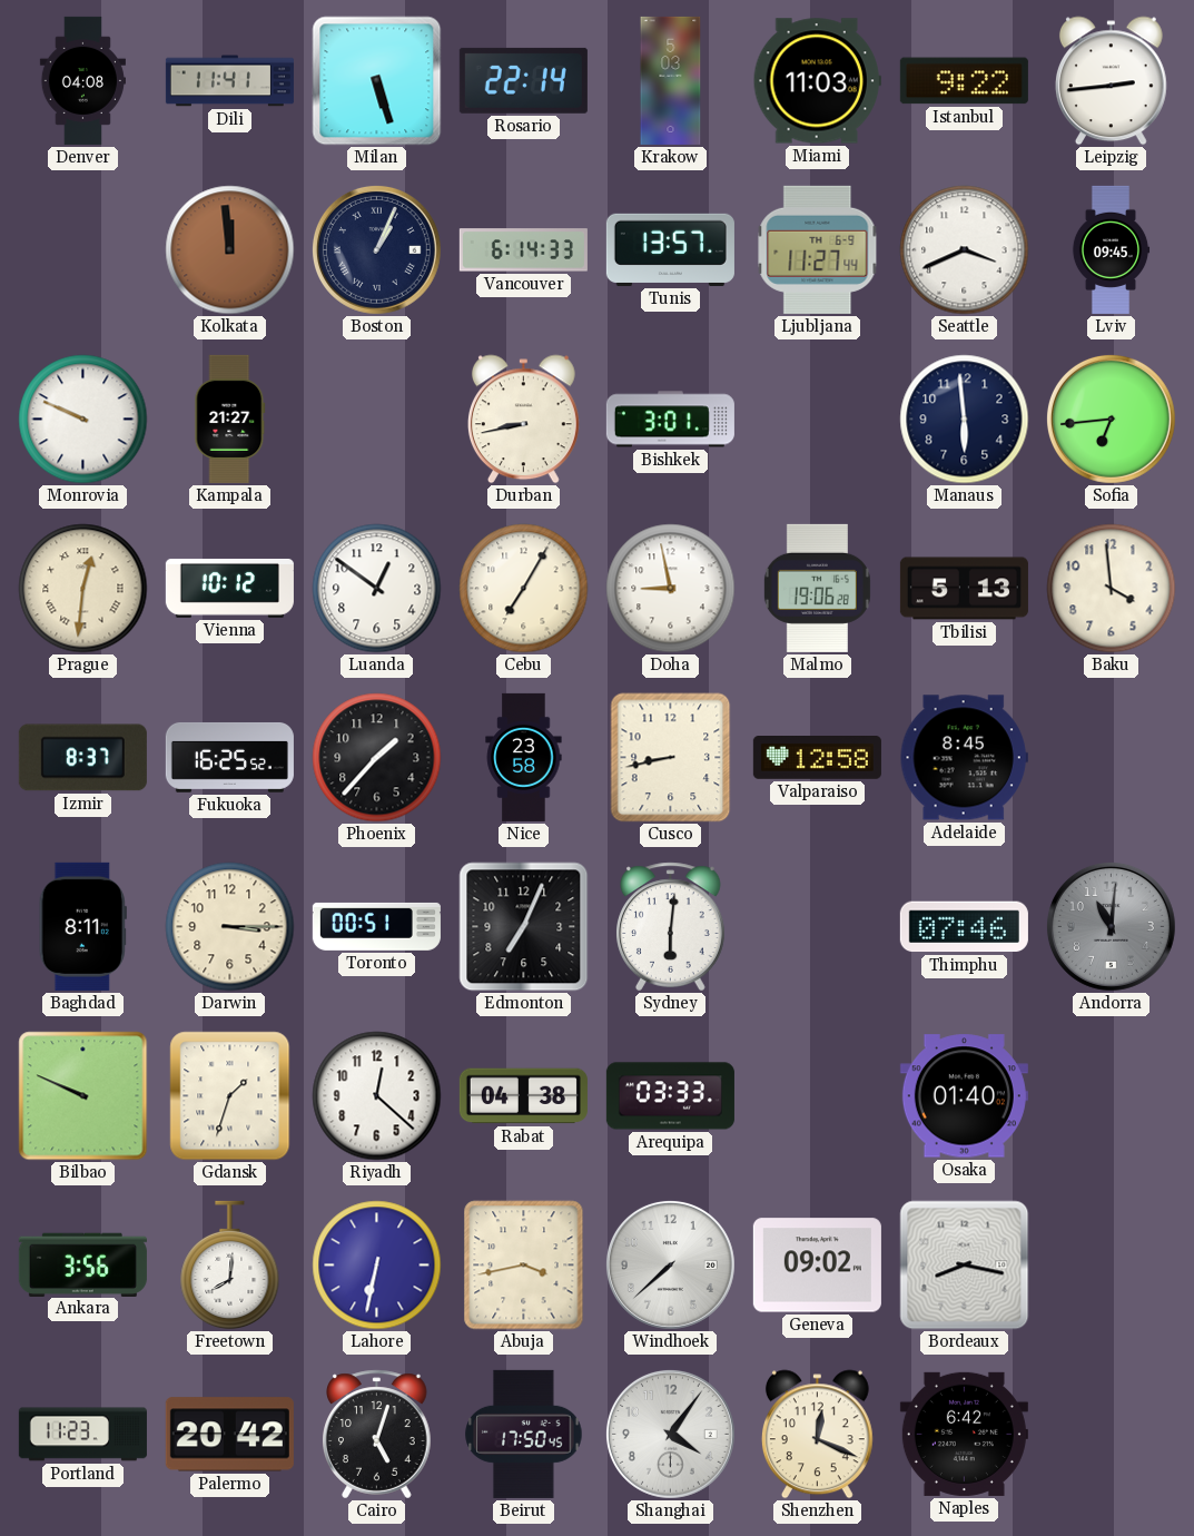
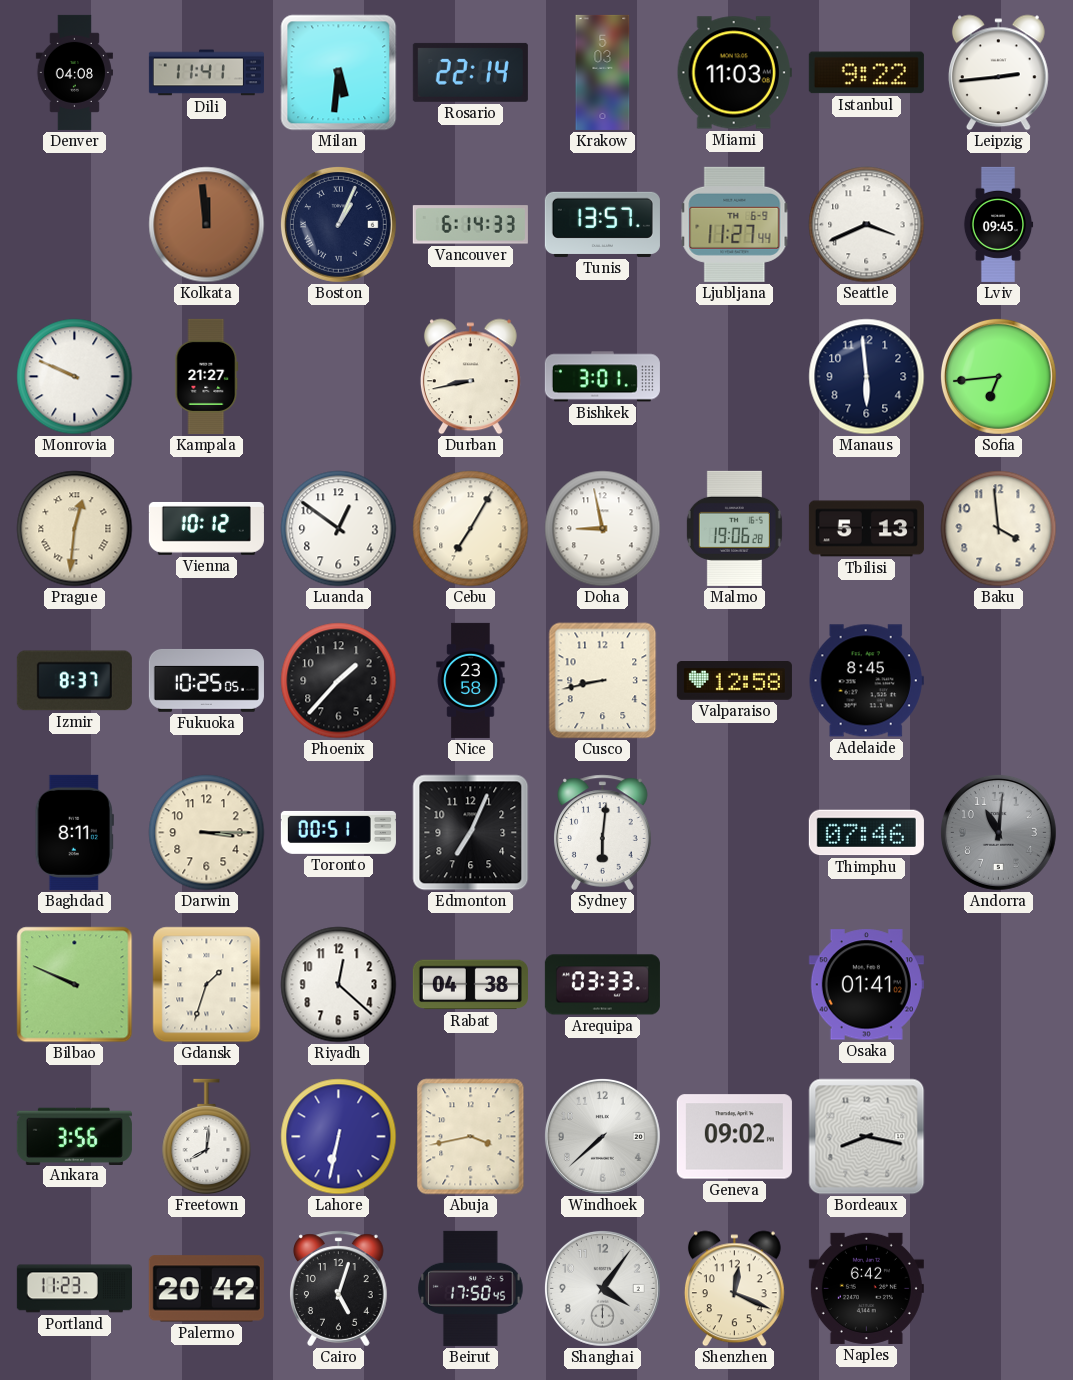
Milan: 5:27 -> 5:31 (339, 73)
Fukuoka: 16:25 -> 10:25 (206, 680)
Osaka: 01:40 -> 01:41 (866, 985)
